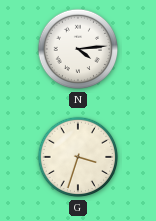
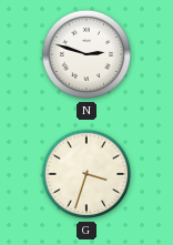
N: 4:14 -> 2:48 (86, 54)
